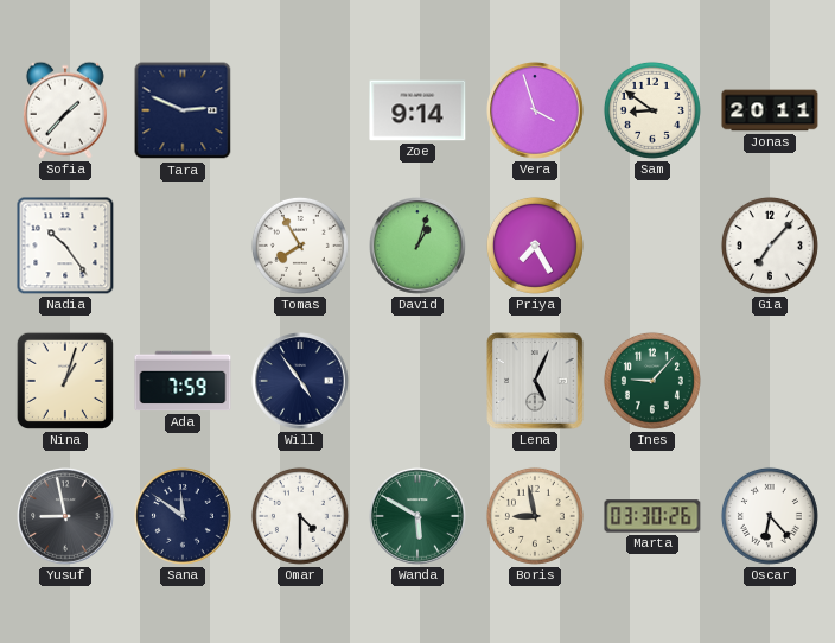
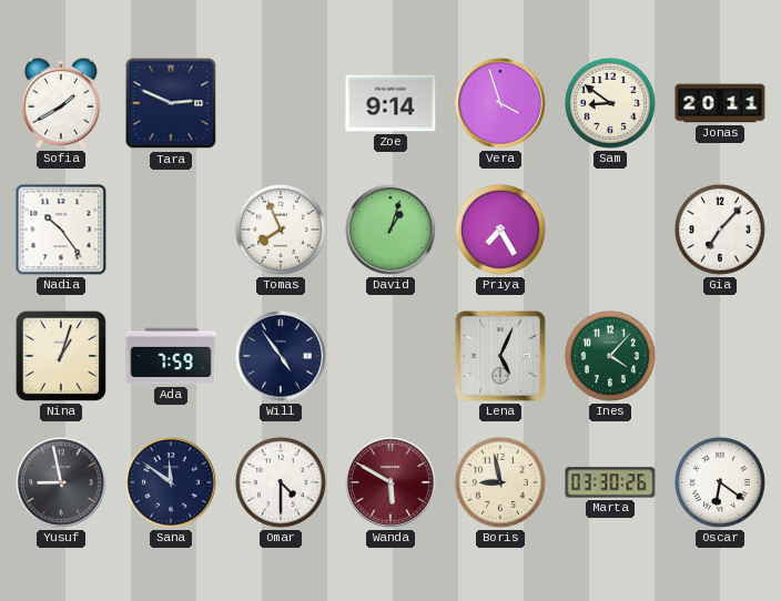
Sofia: 1:37 -> 1:40 (61, 103)
Tomas: 7:55 -> 7:56 (281, 230)
Ines: 9:07 -> 4:07 (610, 356)
Wanda dial: green -> burgundy (390, 482)
Oscar: 6:23 -> 6:21 (720, 482)
